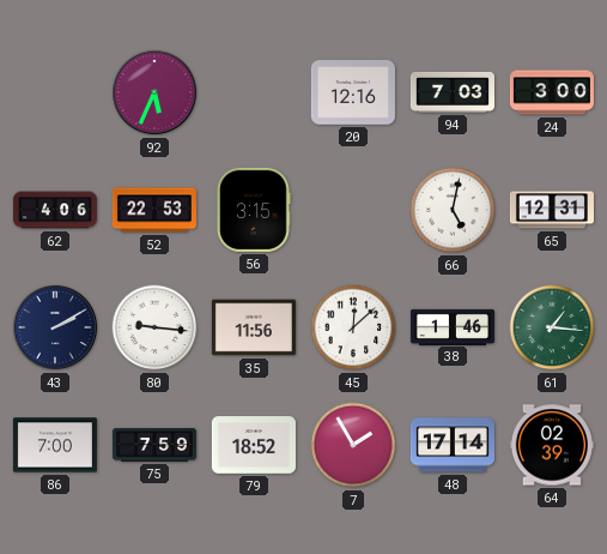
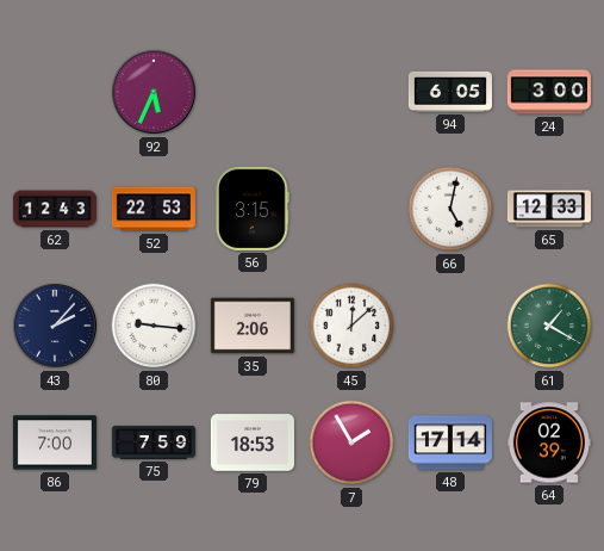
20: 12:16 -> none (353, 92)
94: 7:03 -> 6:05 (450, 92)
62: 4:06 -> 12:43 (55, 209)
65: 12:31 -> 12:33 (549, 209)
43: 2:10 -> 2:07 (55, 326)
35: 11:56 -> 2:06 (253, 326)
38: 1:46 -> none (453, 326)
61: 1:16 -> 1:20 (549, 326)
79: 18:52 -> 18:53 (253, 442)
